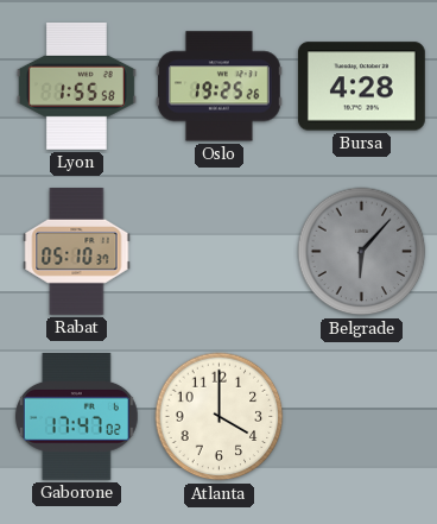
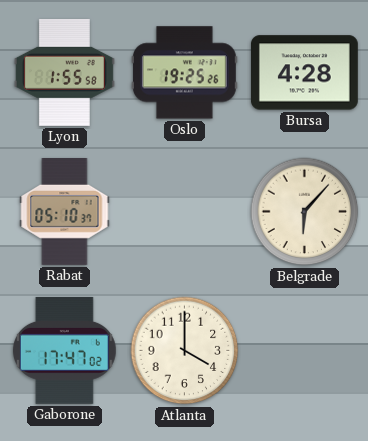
Belgrade dial: grey -> cream (305, 212)
